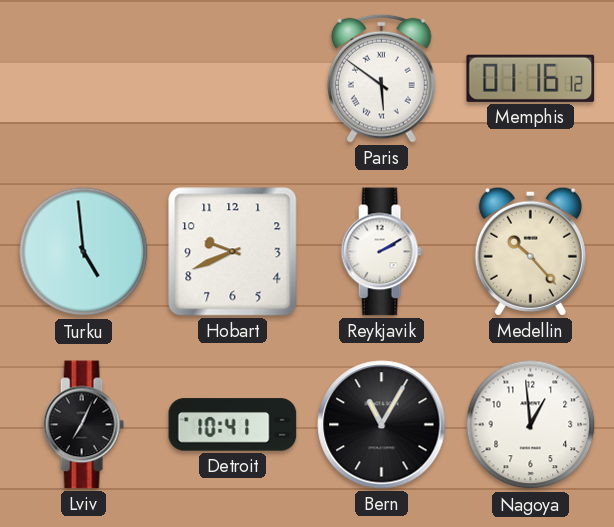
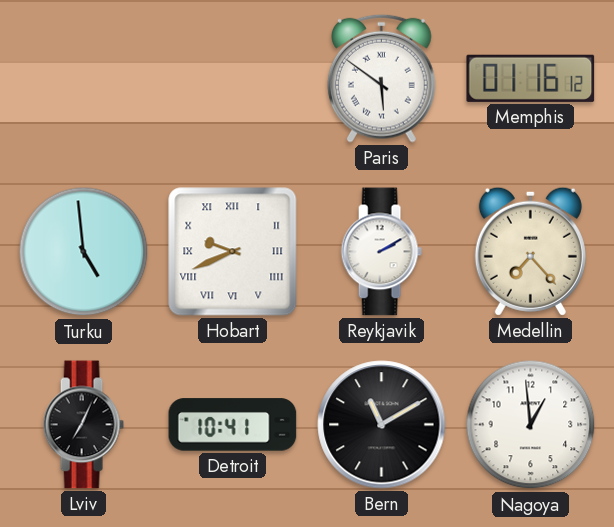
Hobart numerals: Arabic -> Roman (233, 252)
Medellin: 10:23 -> 7:23 (530, 251)
Bern: 11:05 -> 11:10 (382, 425)
